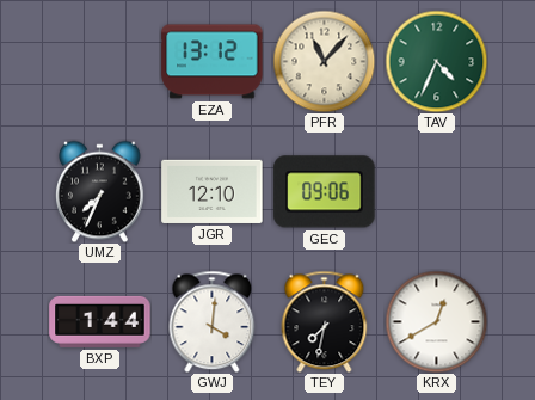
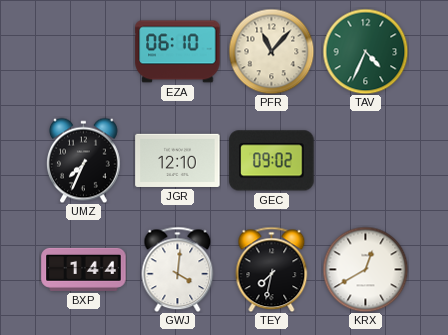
EZA: 13:12 -> 06:10 (178, 52)
GEC: 09:06 -> 09:02 (272, 161)
